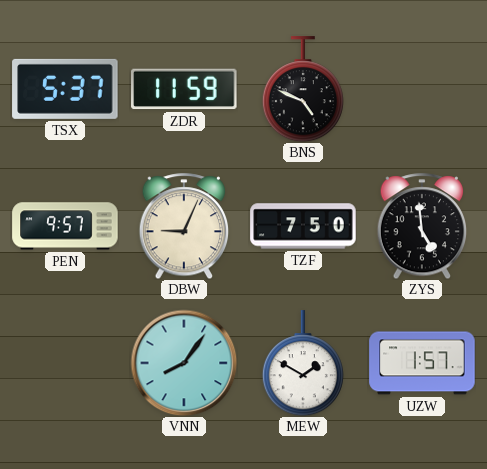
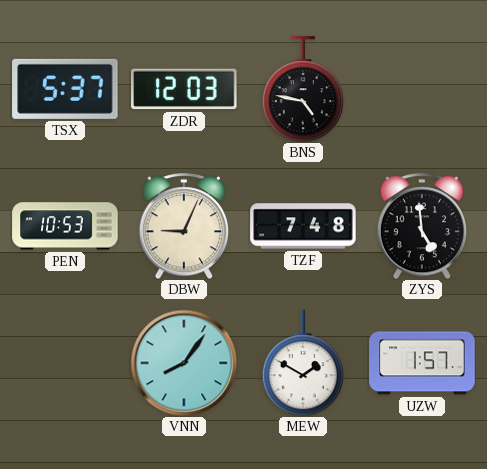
ZDR: 11:59 -> 12:03 (184, 89)
BNS: 4:49 -> 4:47 (303, 89)
PEN: 9:57 -> 10:53 (65, 226)
TZF: 7:50 -> 7:48 (303, 226)
